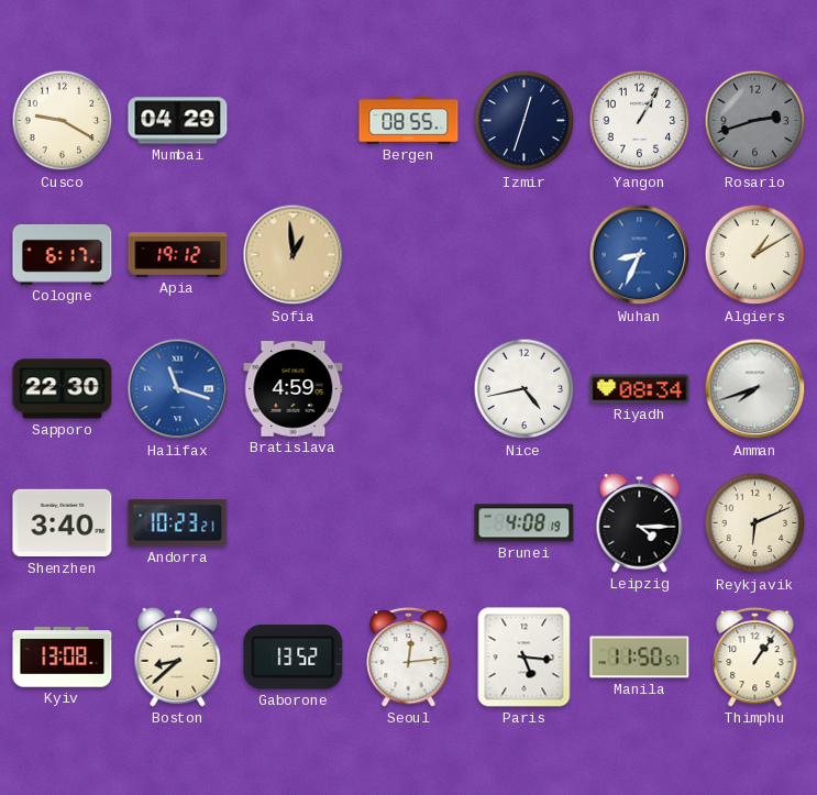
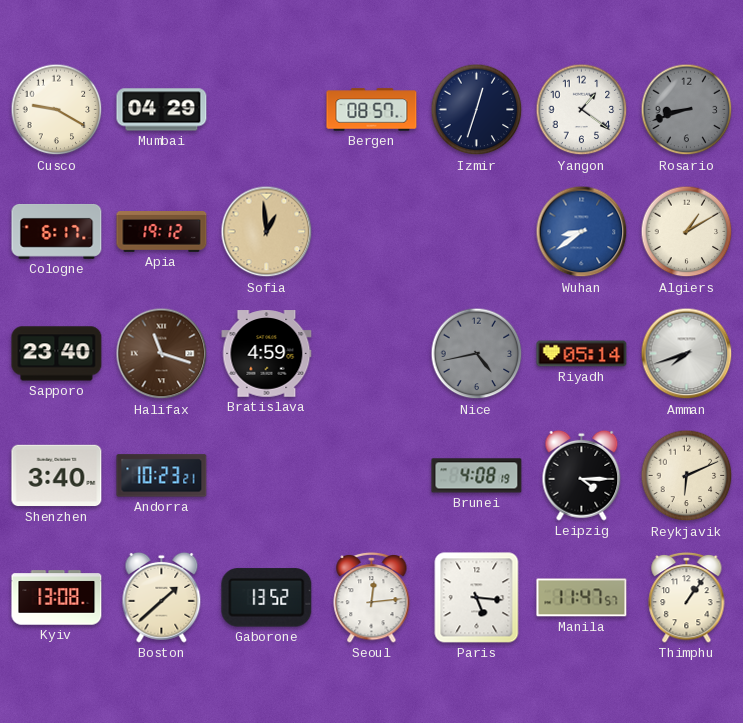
Bergen: 08:55 -> 08:57 (372, 110)
Yangon: 1:05 -> 1:21 (582, 110)
Rosario: 2:42 -> 8:42 (687, 110)
Wuhan: 8:34 -> 8:39 (582, 232)
Sapporo: 22:30 -> 23:40 (57, 354)
Halifax dial: blue -> brown (162, 354)
Nice dial: white -> grey (477, 354)
Riyadh: 08:34 -> 05:14 (582, 354)
Boston: 8:38 -> 1:38 (162, 597)
Manila: 11:50 -> 11:47 (582, 598)
